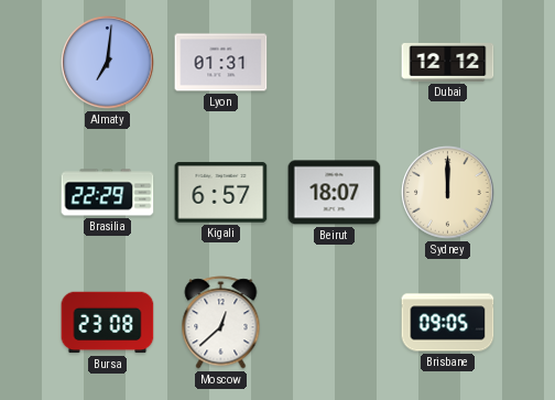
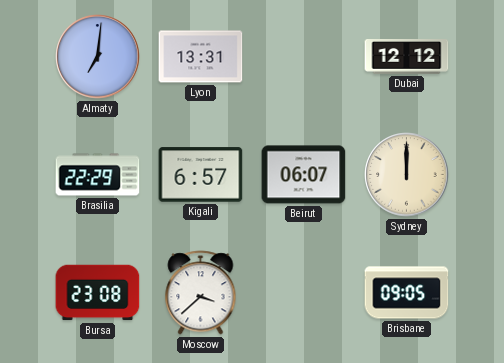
Lyon: 01:31 -> 13:31 (201, 57)
Beirut: 18:07 -> 06:07 (304, 175)
Moscow: 12:38 -> 3:38 (201, 293)
